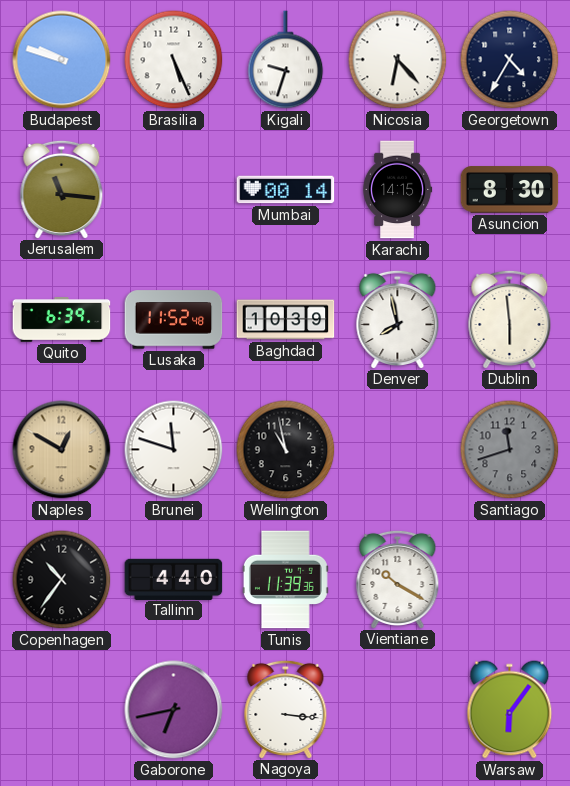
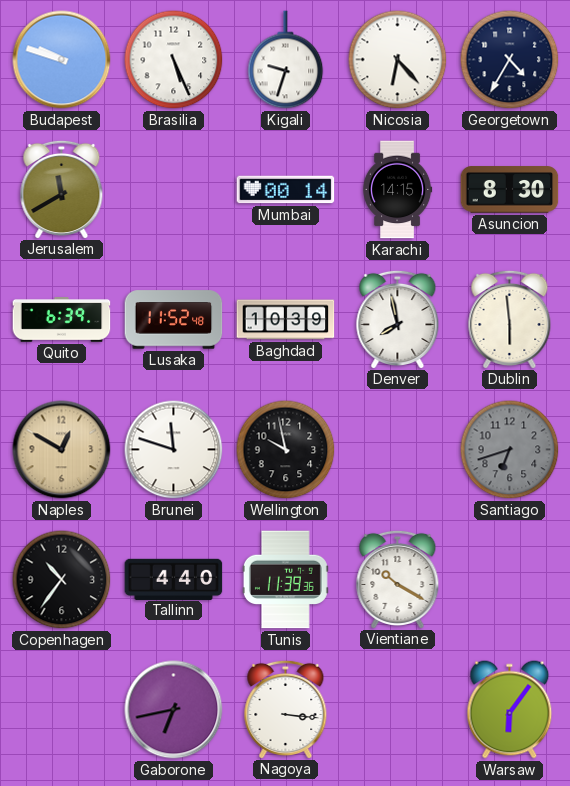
Jerusalem: 11:16 -> 11:40 (62, 189)
Wellington: 10:58 -> 9:58 (286, 450)
Santiago: 11:42 -> 6:42 (510, 450)
